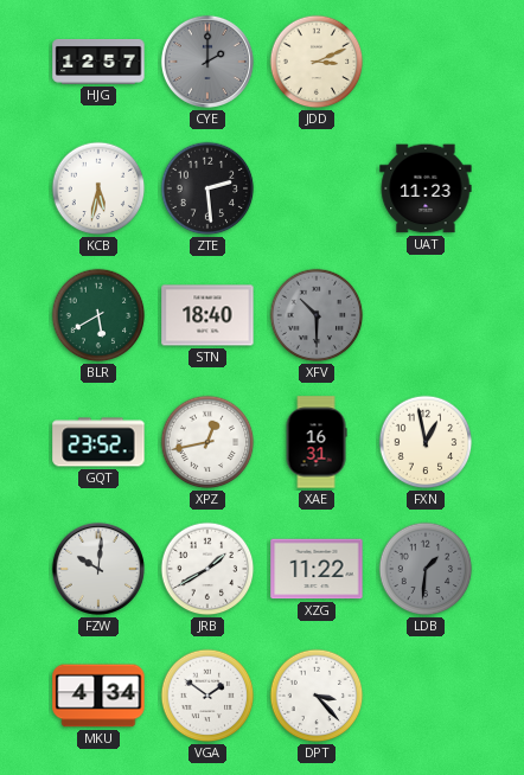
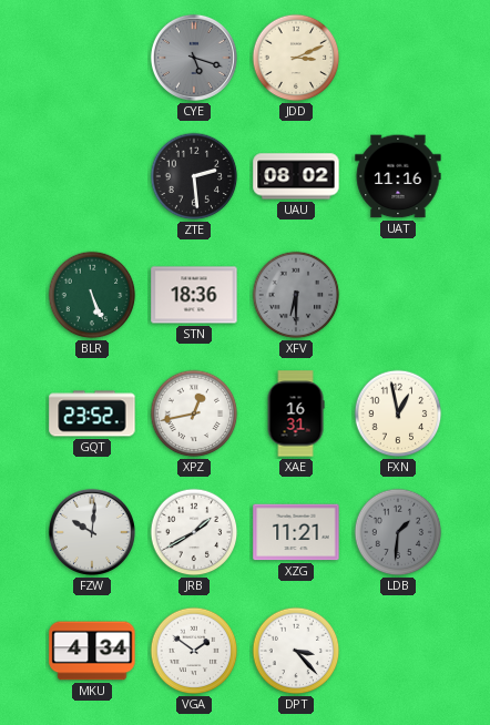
HJG: 12:57 -> none (98, 62)
CYE: 2:00 -> 5:18 (194, 58)
KCB: 5:32 -> none (98, 188)
UAU: none -> 08:02 (296, 176)
UAT: 11:23 -> 11:16 (398, 176)
BLR: 5:40 -> 5:26 (92, 295)
STN: 18:40 -> 18:36 (194, 295)
XFV: 10:30 -> 6:30 (296, 295)
XZG: 11:22 -> 11:21 (296, 532)
